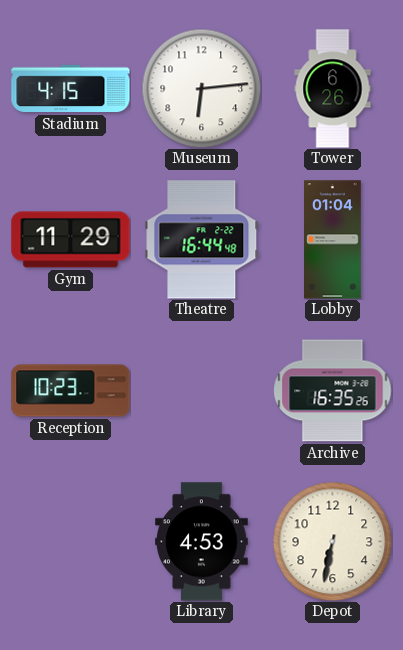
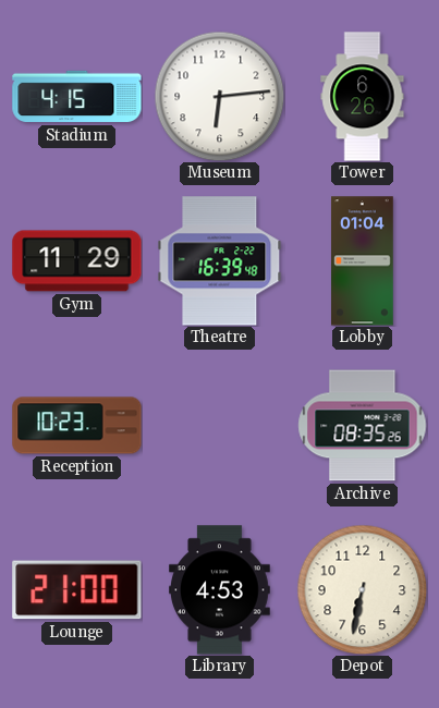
Theatre: 16:44 -> 16:39 (220, 261)
Archive: 16:35 -> 08:35 (363, 426)
Lounge: none -> 21:00 (77, 590)
